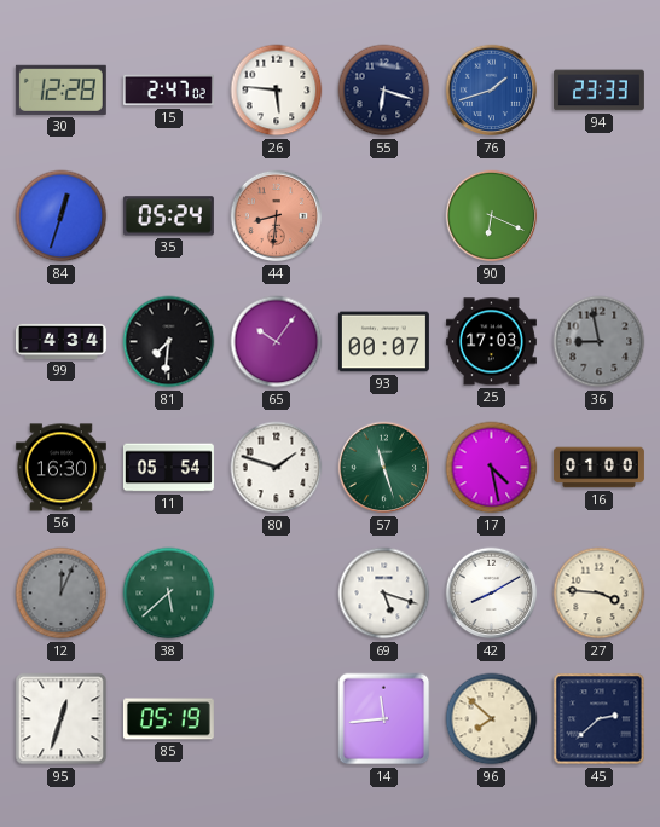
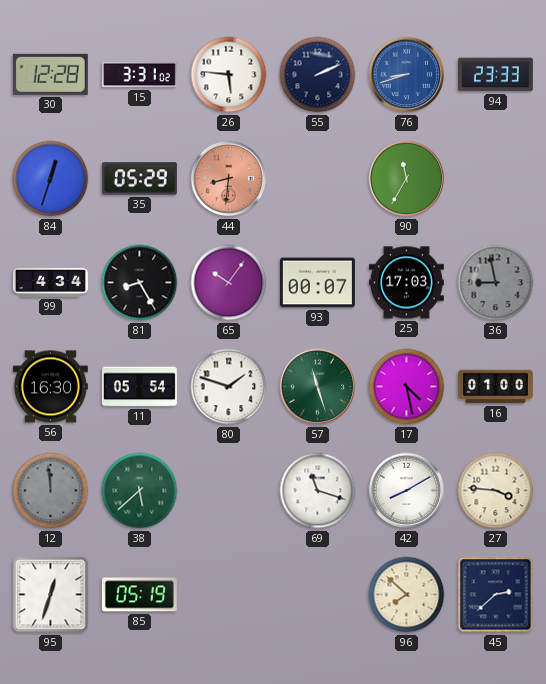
15: 2:47 -> 3:31 (139, 75)
55: 6:18 -> 2:11 (318, 75)
76: 1:42 -> 8:42 (407, 75)
35: 05:24 -> 05:29 (139, 179)
90: 6:19 -> 11:35 (407, 179)
81: 7:31 -> 8:25 (140, 283)
12: 12:04 -> 11:59 (51, 491)
69: 5:18 -> 11:18 (318, 491)
14: 11:44 -> none (384, 719)
